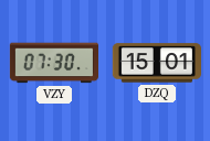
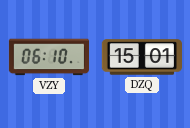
VZY: 07:30 -> 06:10 (48, 57)
